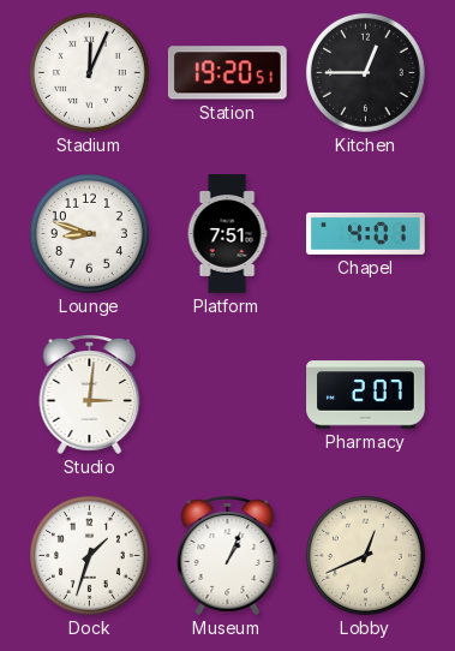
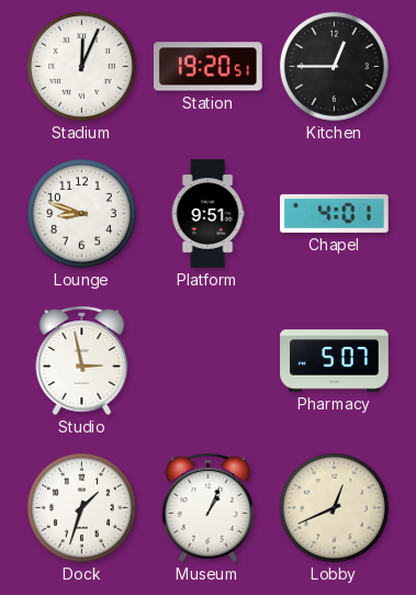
Platform: 7:51 -> 9:51 (207, 214)
Studio: 3:01 -> 2:58 (82, 361)
Pharmacy: 2:07 -> 5:07 (335, 361)
